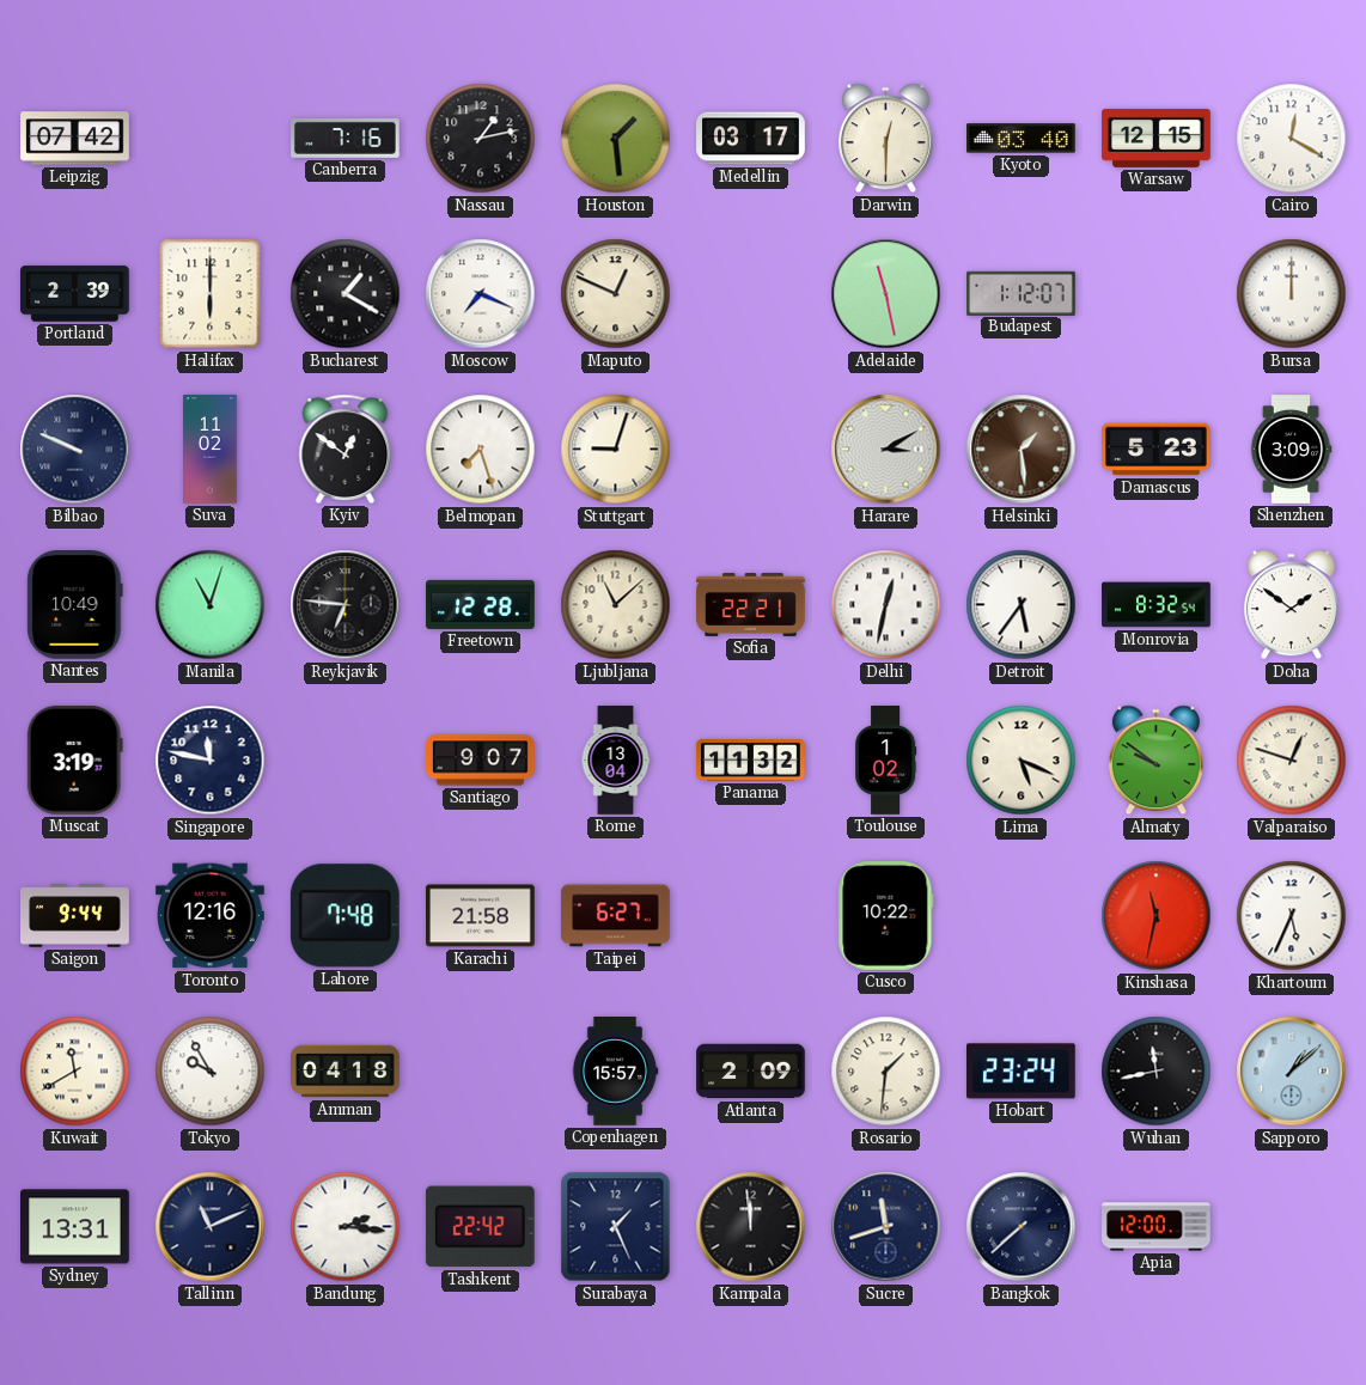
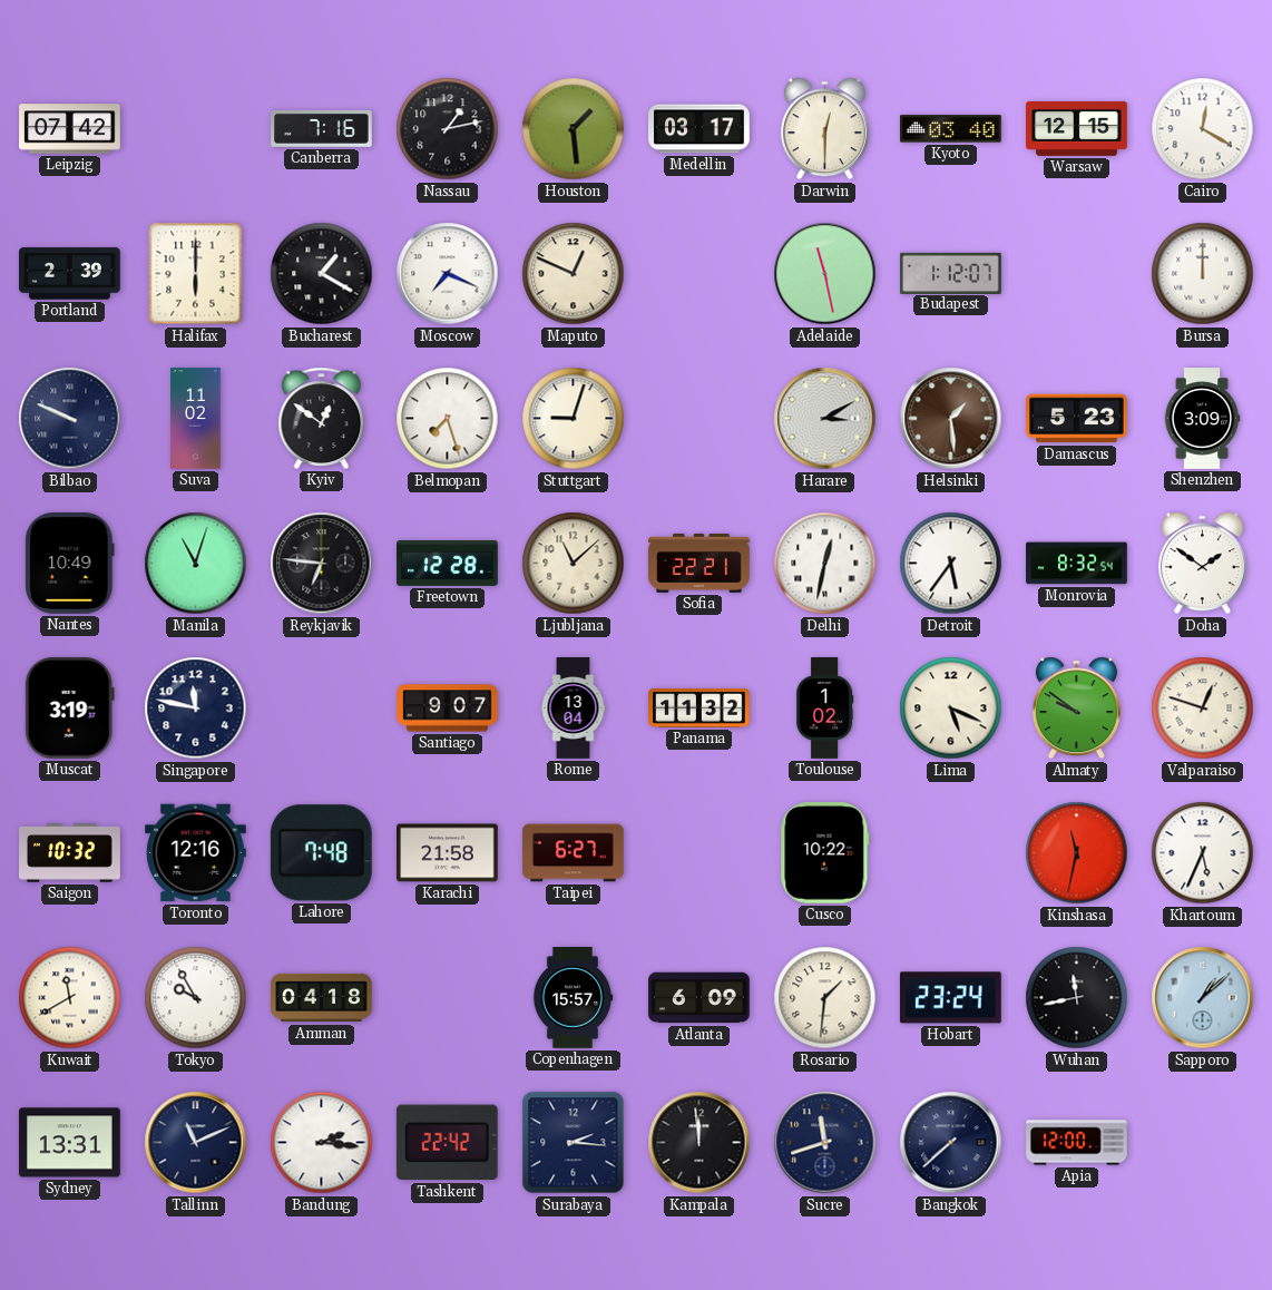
Saigon: 9:44 -> 10:32 (70, 853)
Atlanta: 2:09 -> 6:09 (699, 998)
Surabaya: 1:26 -> 2:16 (574, 1143)
